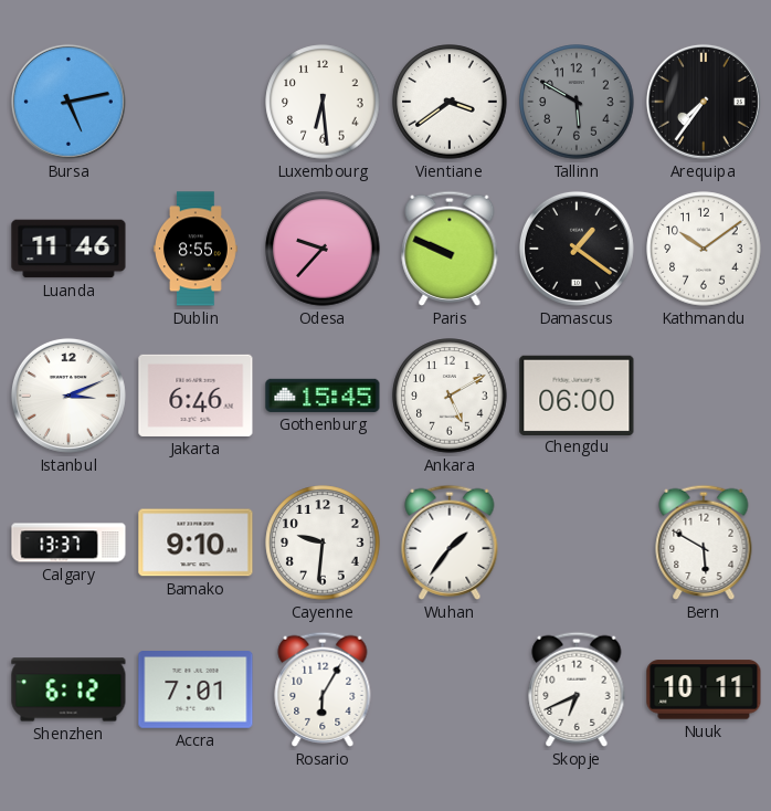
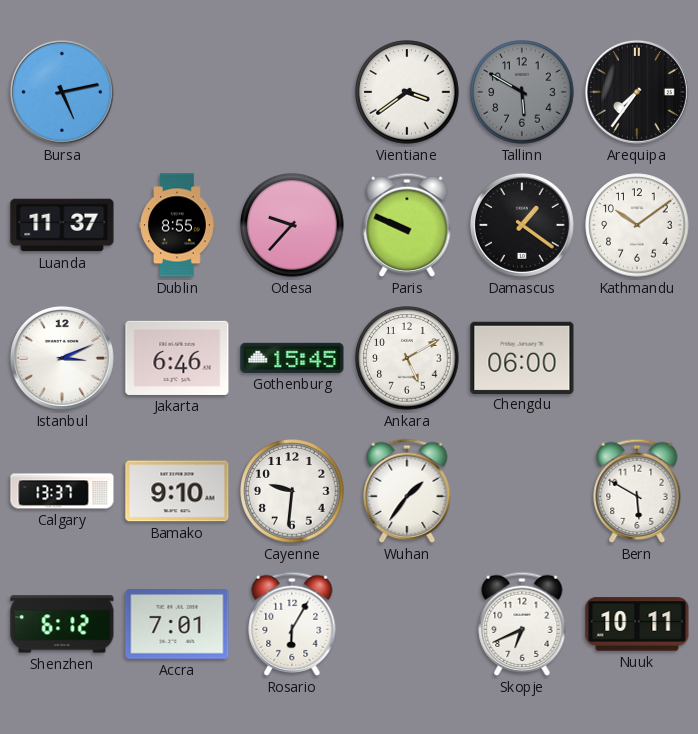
Luxembourg: 6:29 -> none (323, 102)
Luanda: 11:46 -> 11:37 (62, 225)
